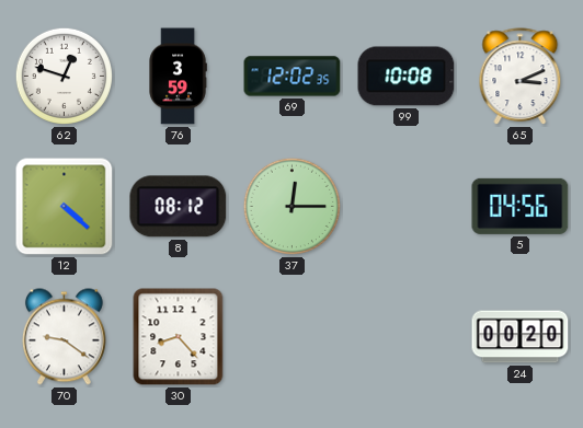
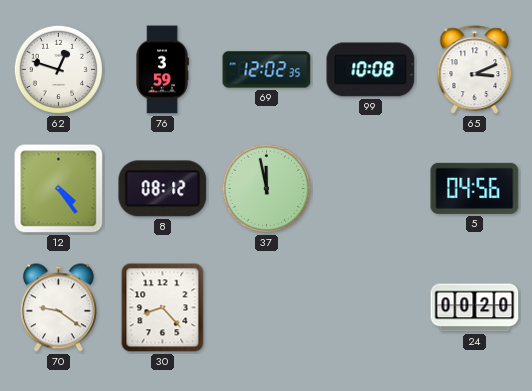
12: 4:22 -> 4:24 (59, 189)
37: 12:15 -> 11:58 (266, 188)
